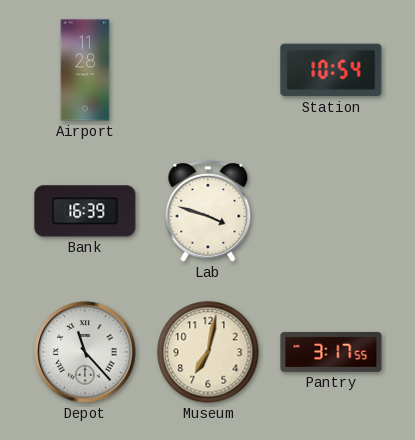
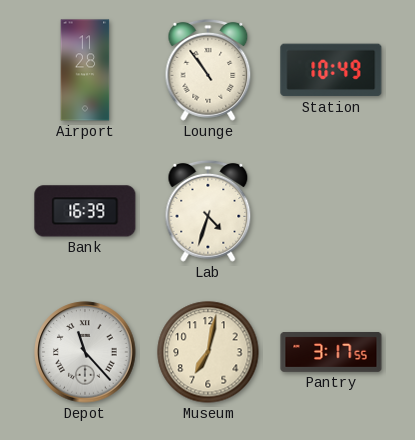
Lounge: none -> 10:54 (208, 70)
Station: 10:54 -> 10:49 (331, 70)
Lab: 3:48 -> 4:33 (208, 211)
